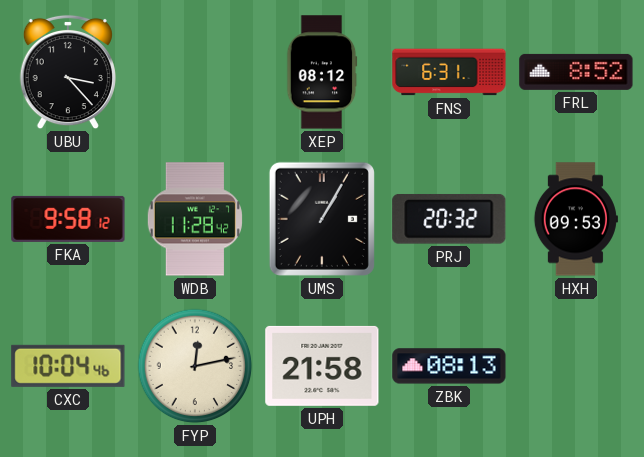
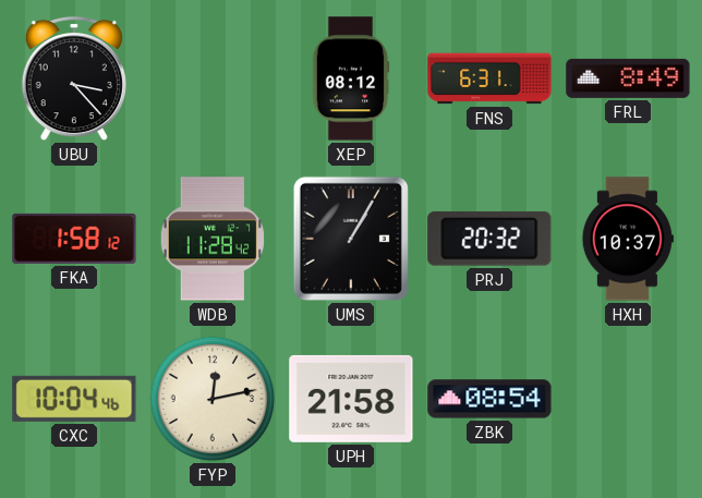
FRL: 8:52 -> 8:49 (628, 78)
FKA: 9:58 -> 1:58 (74, 239)
HXH: 09:53 -> 10:37 (628, 239)
ZBK: 08:13 -> 08:54 (489, 399)
